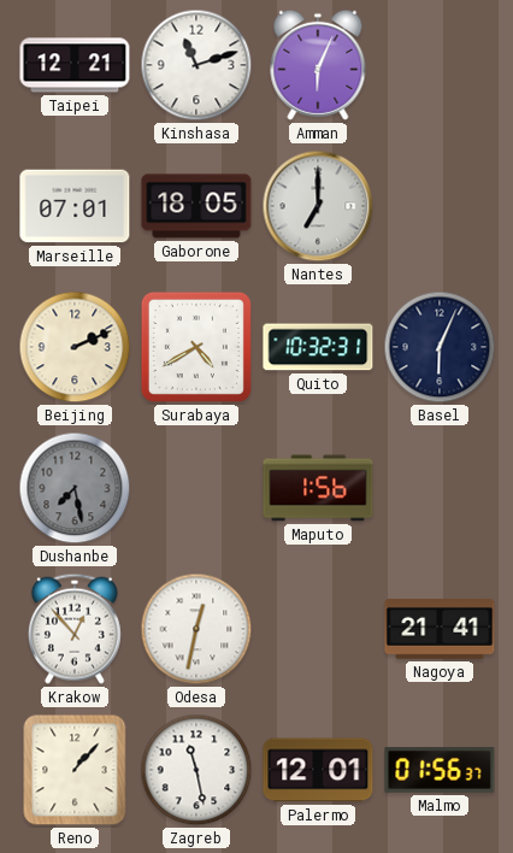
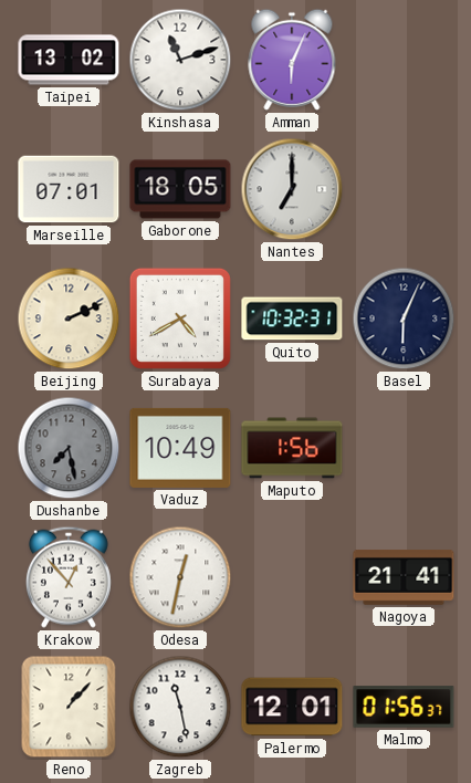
Taipei: 12:21 -> 13:02 (69, 60)
Vaduz: none -> 10:49 (180, 448)
